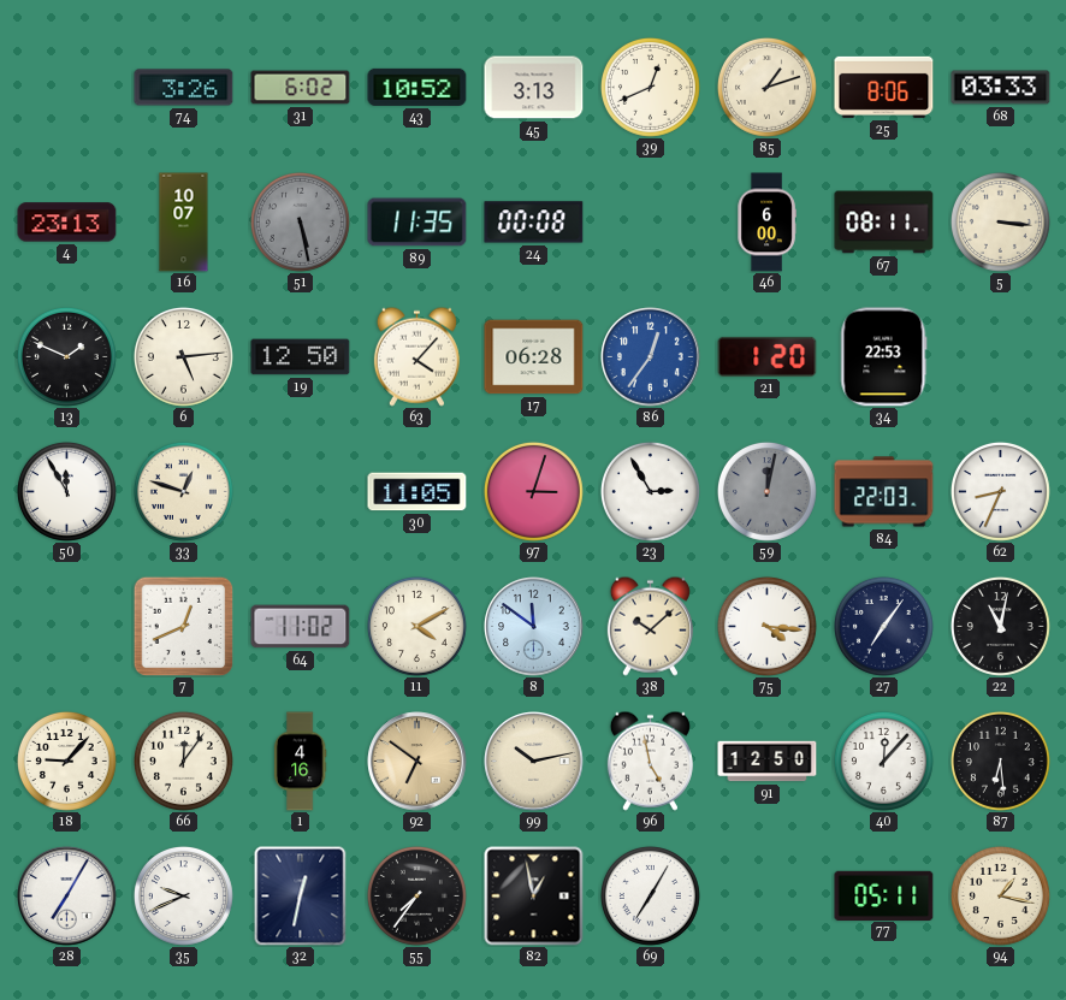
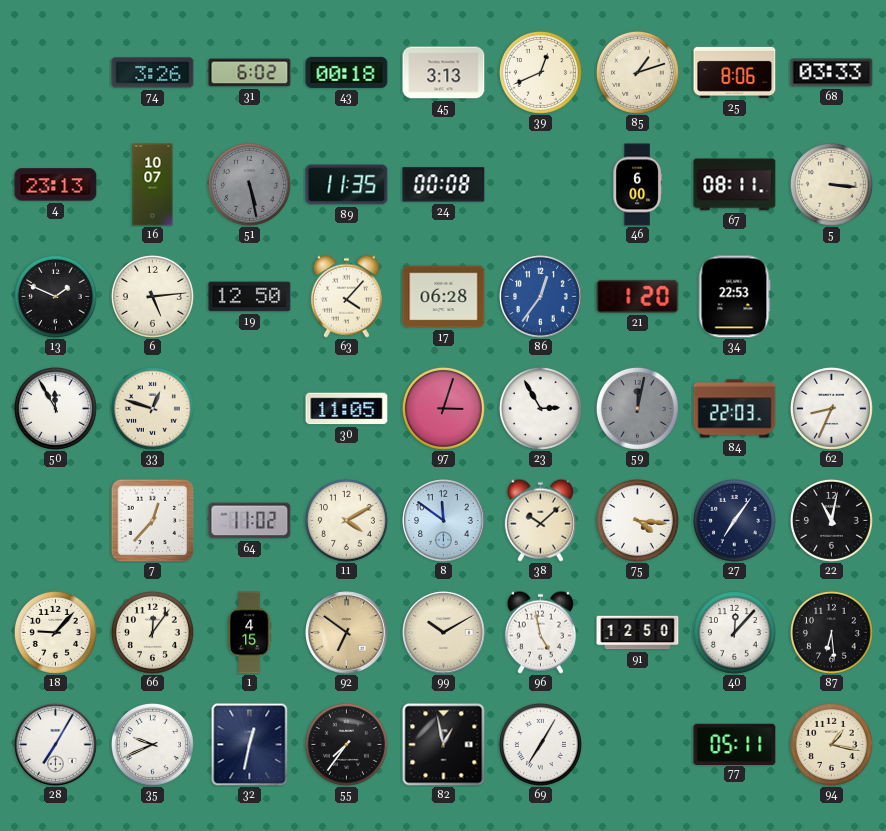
43: 10:52 -> 00:18 (347, 72)
7: 12:41 -> 12:37 (152, 520)
1: 4:16 -> 4:15 (249, 633)
99: 10:13 -> 10:10 (444, 633)
